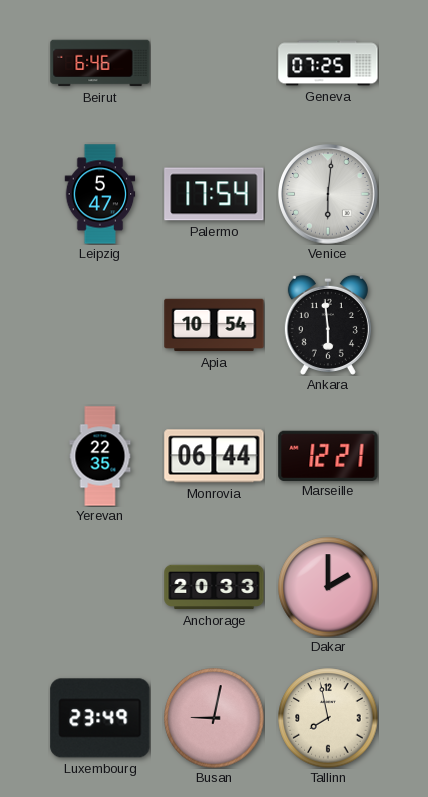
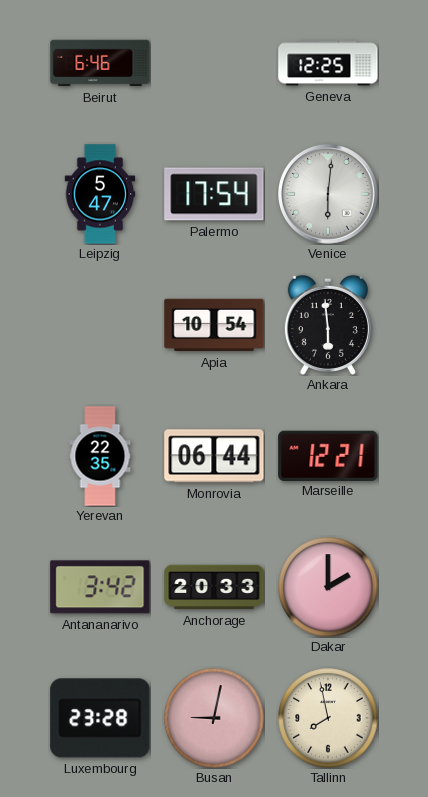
Geneva: 07:25 -> 12:25 (328, 63)
Antananarivo: none -> 3:42 (100, 587)
Luxembourg: 23:49 -> 23:28 (100, 718)
